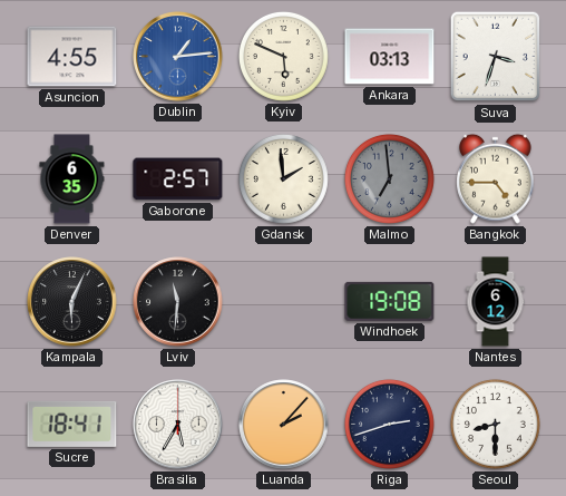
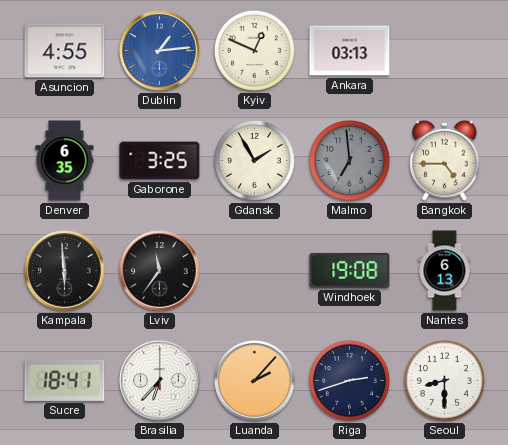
Kyiv: 5:49 -> 12:49 (254, 50)
Suva: 3:33 -> none (496, 57)
Gaborone: 2:57 -> 3:25 (160, 161)
Gdansk: 1:59 -> 1:55 (254, 160)
Kampala: 6:04 -> 5:59 (65, 271)
Lviv: 11:31 -> 11:36 (160, 271)
Nantes: 6:12 -> 6:13 (445, 271)
Brasilia: 5:35 -> 6:37 (160, 381)
